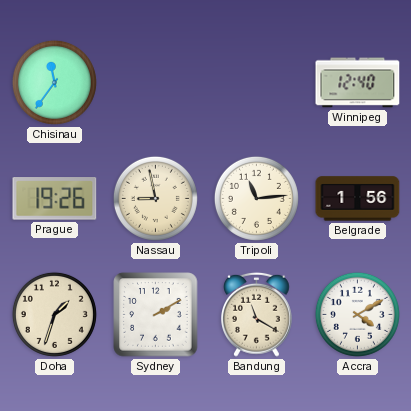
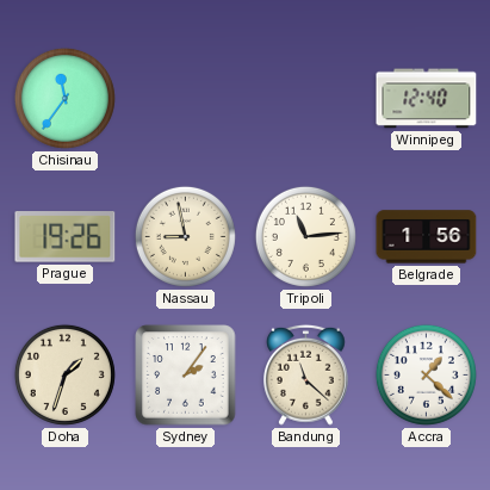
Sydney: 2:10 -> 2:06 (186, 376)
Bandung: 11:20 -> 11:22 (306, 374)
Accra: 4:10 -> 1:22 (426, 374)
